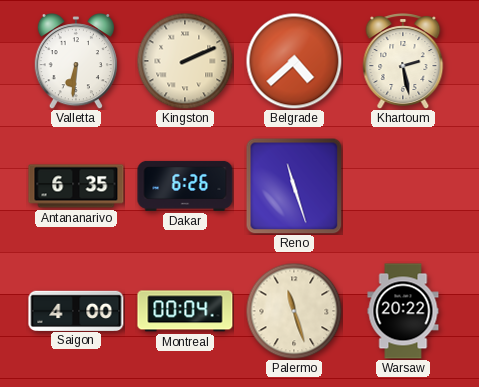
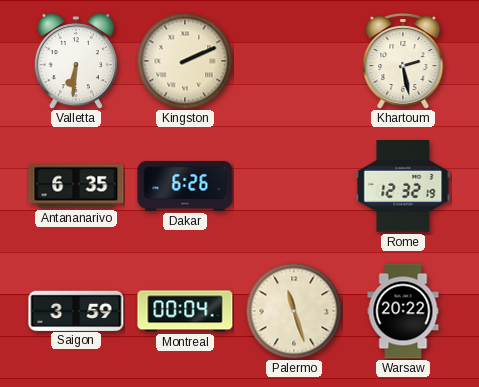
Belgrade: 4:38 -> none (294, 61)
Reno: 11:27 -> none (294, 186)
Rome: none -> 12:32 (403, 187)
Saigon: 4:00 -> 3:59 (76, 310)
